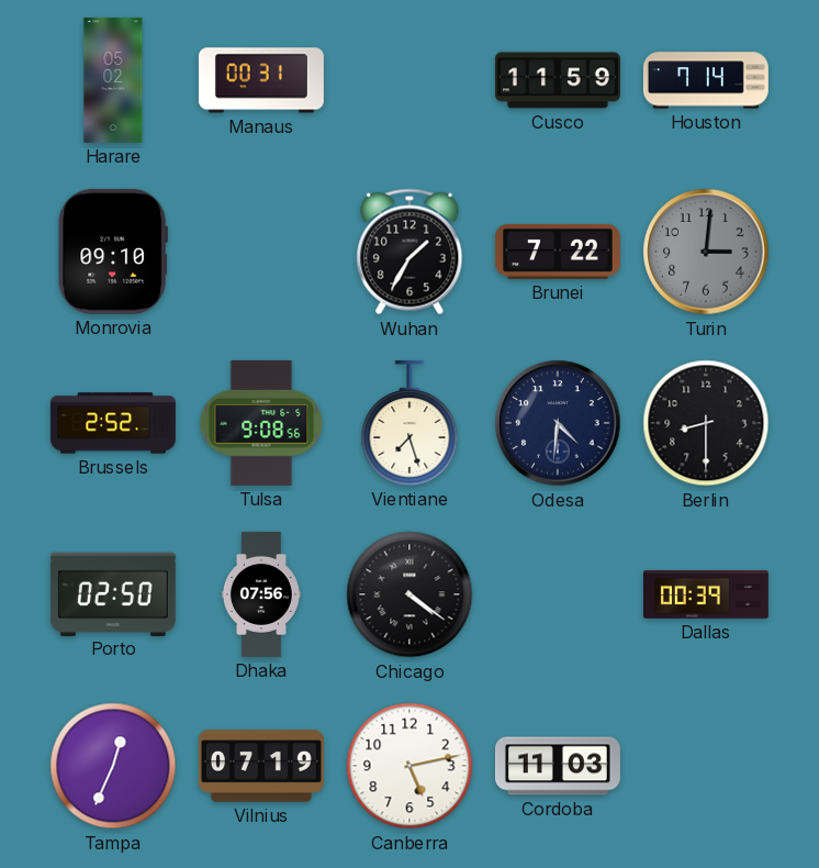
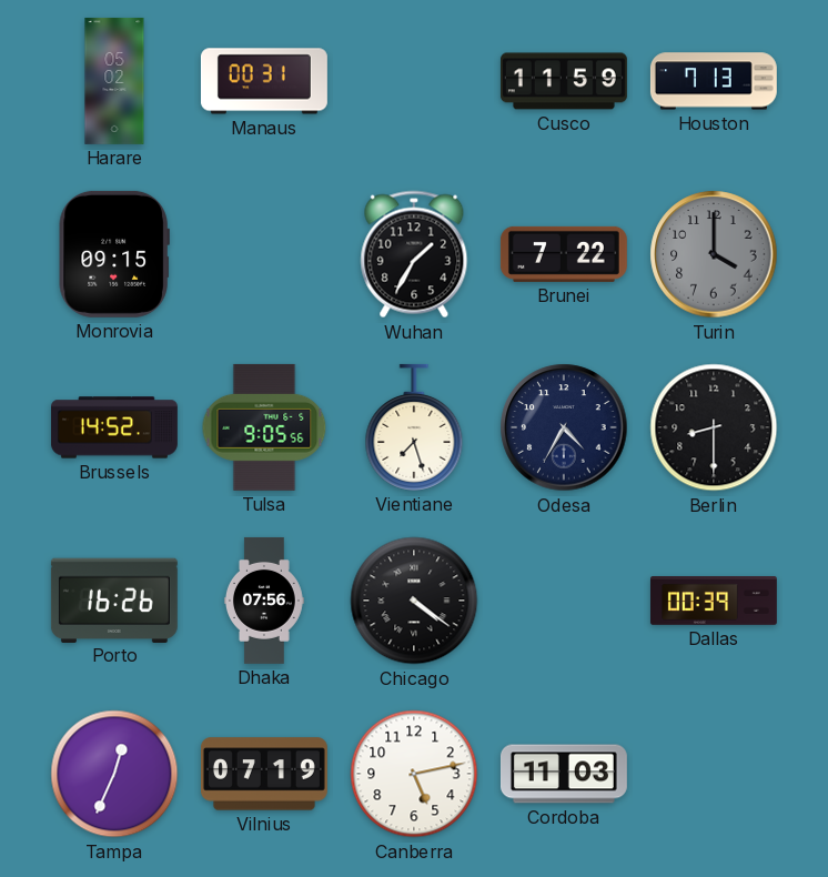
Houston: 7:14 -> 7:13 (714, 81)
Monrovia: 09:10 -> 09:15 (114, 254)
Turin: 3:01 -> 4:00 (714, 254)
Brussels: 2:52 -> 14:52 (114, 427)
Tulsa: 9:08 -> 9:05 (264, 427)
Odesa: 4:31 -> 4:35 (564, 427)
Porto: 02:50 -> 16:26 (114, 599)
